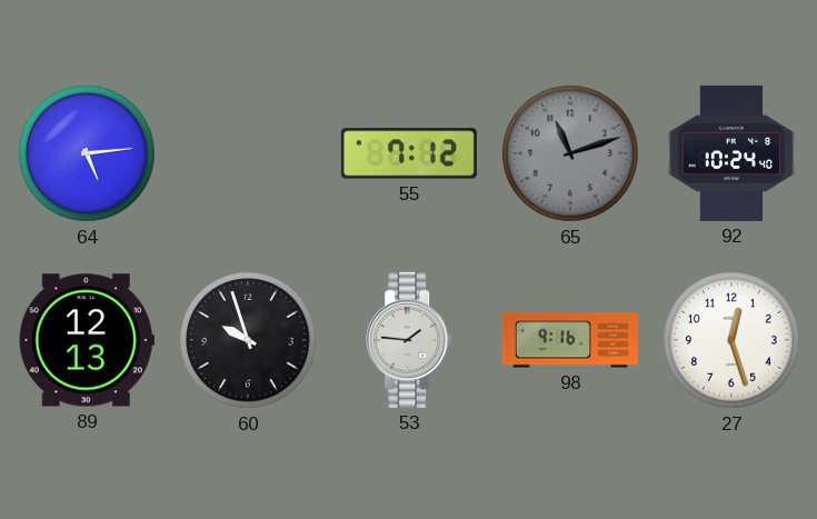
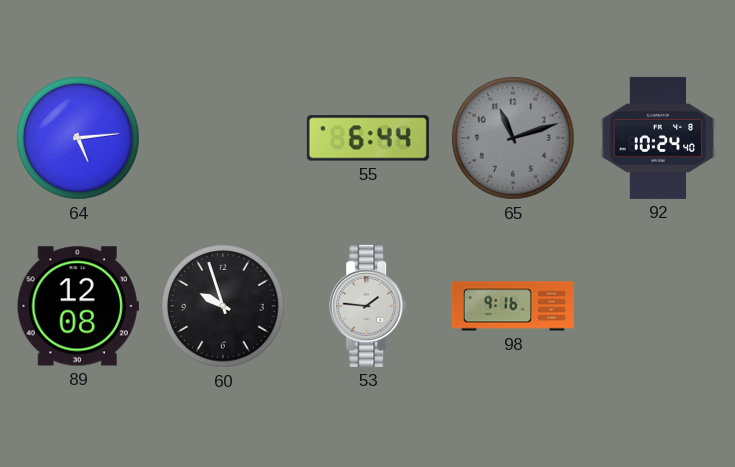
55: 7:12 -> 6:44 (368, 138)
89: 12:13 -> 12:08 (78, 306)
27: 12:27 -> none (731, 340)
